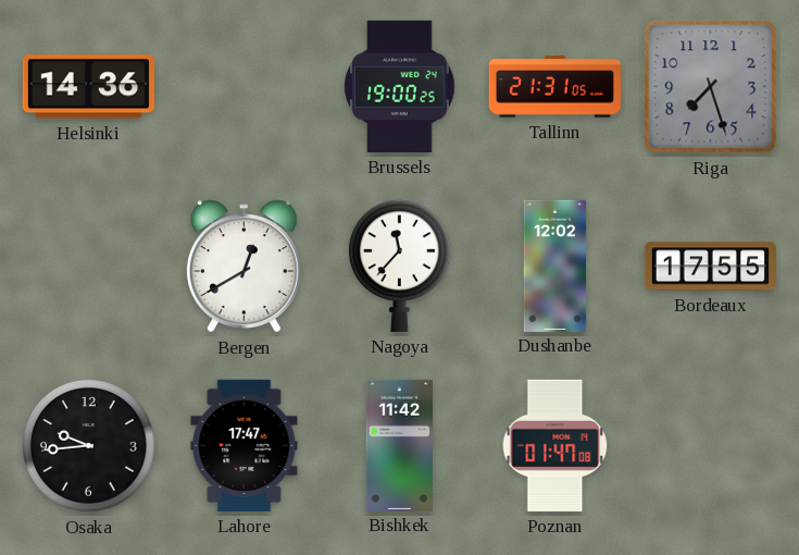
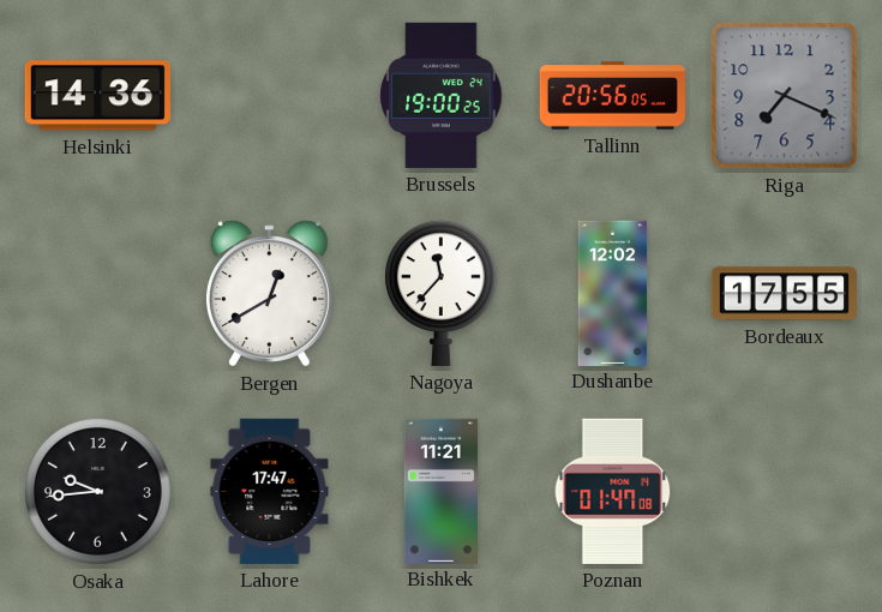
Tallinn: 21:31 -> 20:56 (612, 96)
Riga: 7:27 -> 7:19 (785, 96)
Bishkek: 11:42 -> 11:21 (440, 491)
